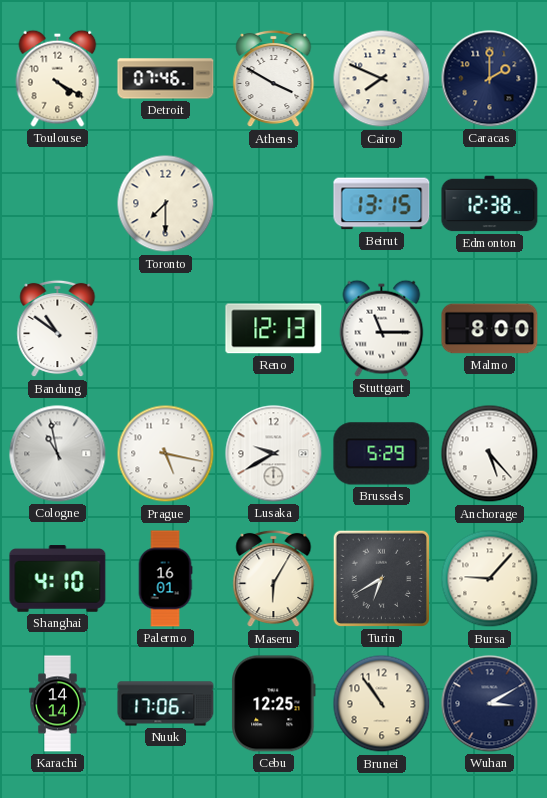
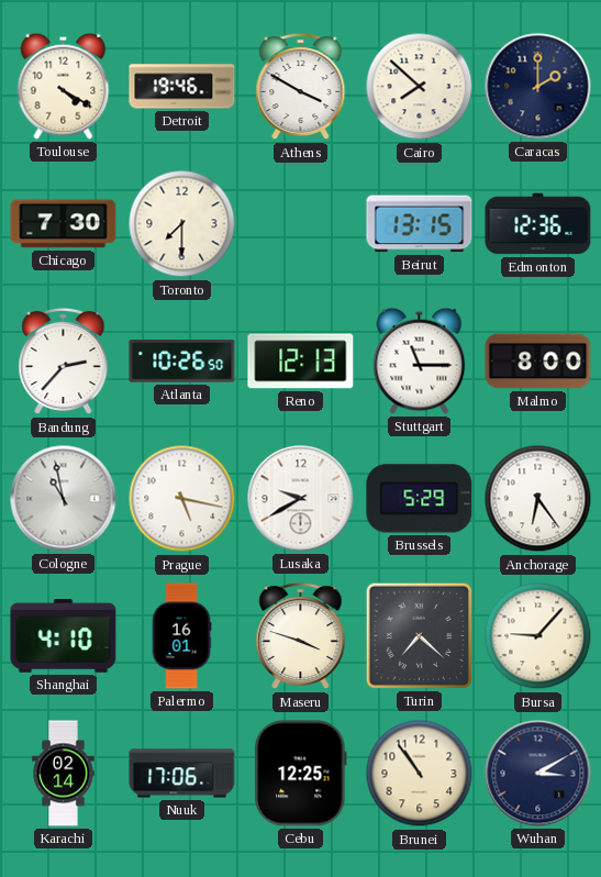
Detroit: 07:46 -> 19:46 (182, 87)
Cairo: 7:49 -> 7:52 (420, 87)
Chicago: none -> 7:30 (64, 224)
Edmonton: 12:38 -> 12:36 (538, 224)
Bandung: 10:51 -> 2:37 (64, 362)
Atlanta: none -> 10:26 (182, 362)
Anchorage: 5:23 -> 6:24 (538, 499)
Maseru: 6:05 -> 3:48 (301, 636)
Turin: 6:40 -> 7:22 (419, 635)
Karachi: 14:14 -> 02:14 (64, 774)
